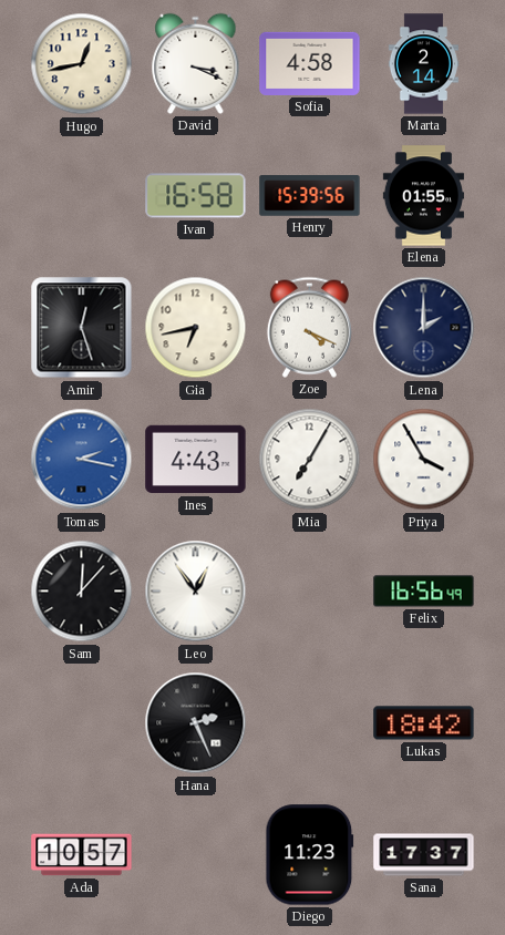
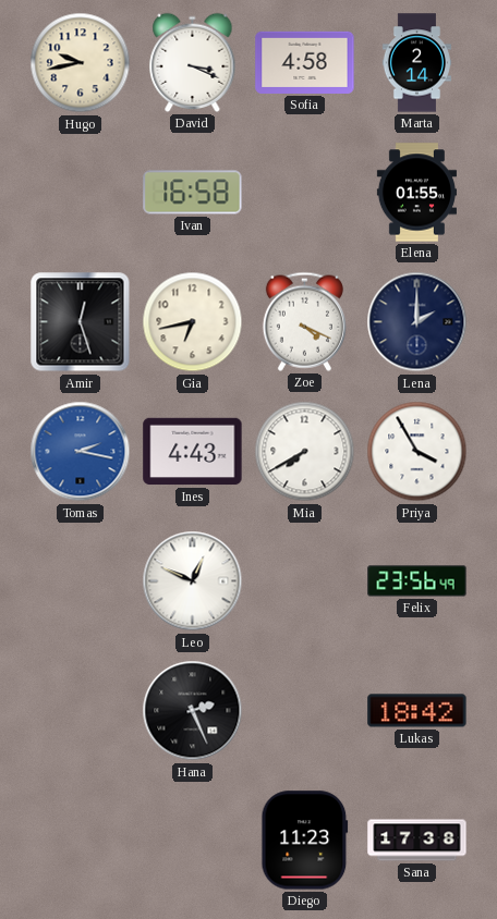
Hugo: 12:43 -> 9:43 (81, 63)
Henry: 15:39 -> none (310, 196)
Mia: 7:05 -> 7:40 (305, 452)
Sam: 12:07 -> none (82, 592)
Leo: 12:54 -> 12:49 (193, 581)
Felix: 16:56 -> 23:56 (417, 581)
Ada: 10:57 -> none (82, 855)
Sana: 17:37 -> 17:38 (417, 841)
